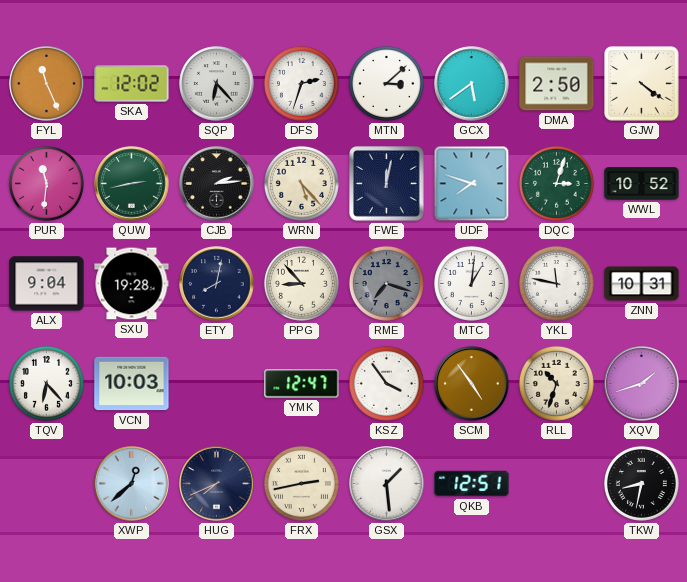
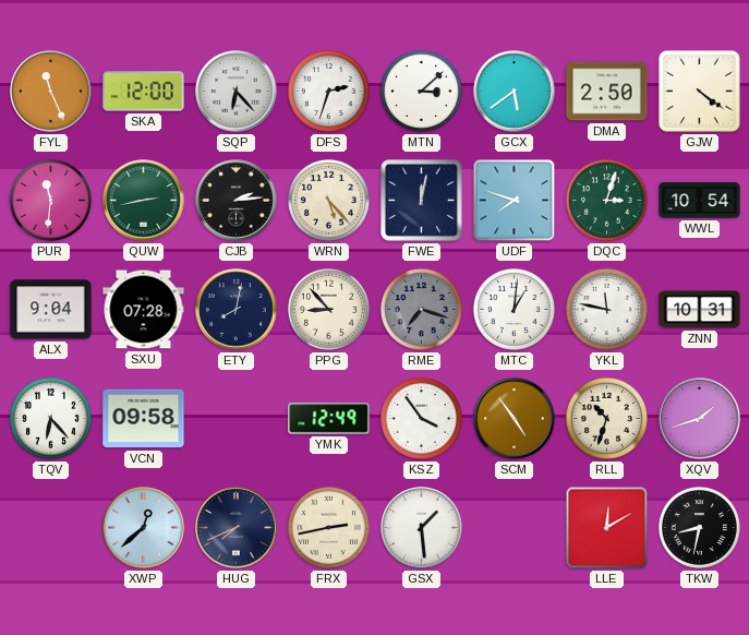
SKA: 12:02 -> 12:00 (144, 92)
WWL: 10:52 -> 10:54 (700, 201)
SXU: 19:28 -> 07:28 (144, 310)
VCN: 10:03 -> 09:58 (144, 419)
YMK: 12:47 -> 12:49 (329, 419)
QKB: 12:51 -> none (472, 484)
LLE: none -> 12:10 (607, 528)
